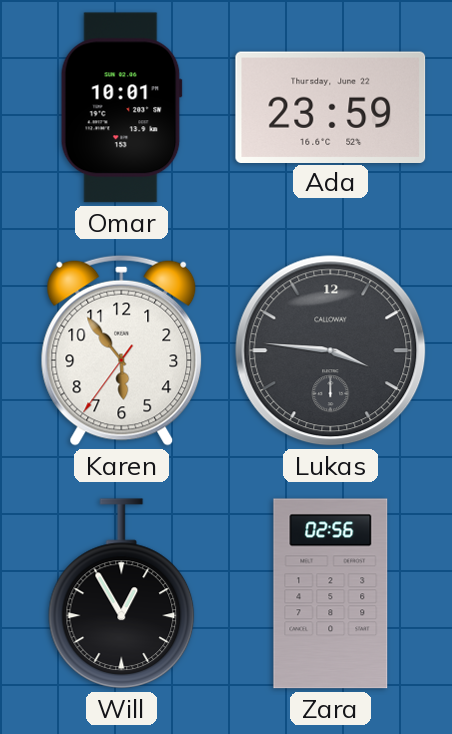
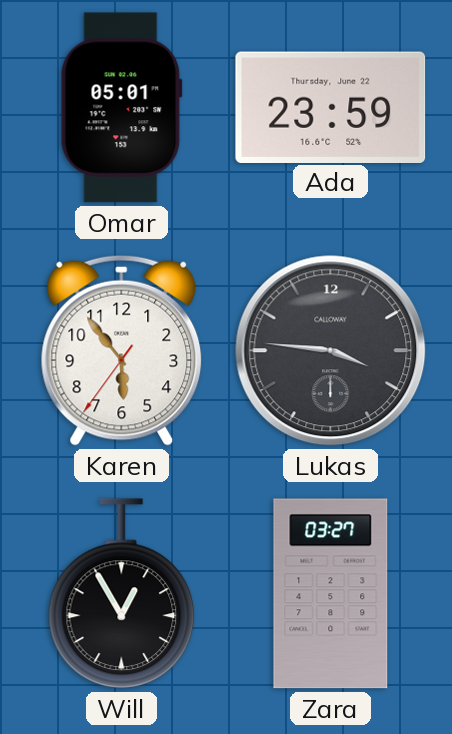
Omar: 10:01 -> 05:01 (121, 108)
Zara: 02:56 -> 03:27 (331, 594)
